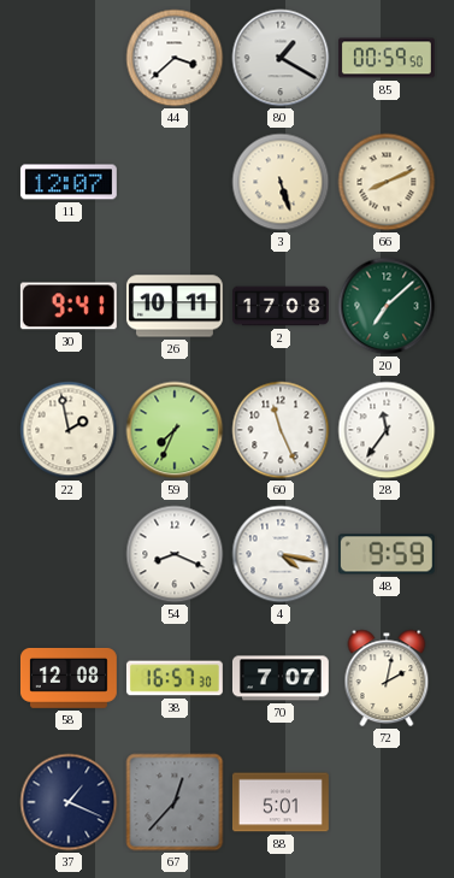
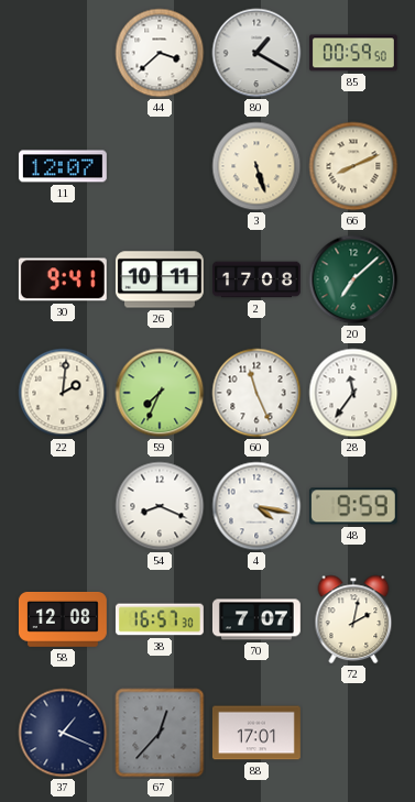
22: 1:58 -> 2:01 (63, 393)
88: 5:01 -> 17:01 (256, 733)
